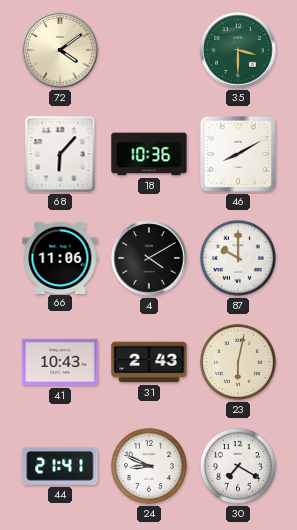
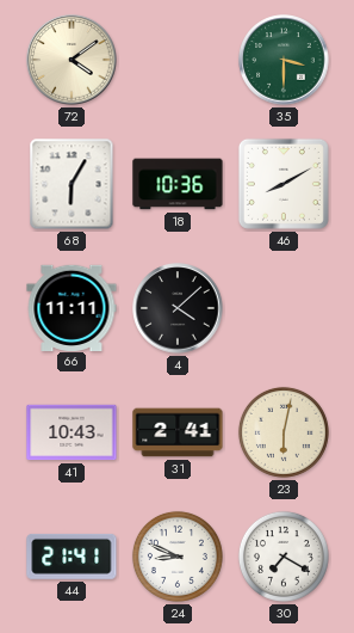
68: 6:07 -> 6:05 (72, 184)
66: 11:06 -> 11:11 (72, 307)
4: 4:10 -> 4:08 (178, 308)
87: 10:00 -> none (238, 258)
31: 2:43 -> 2:41 (178, 432)
